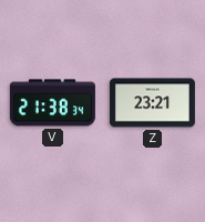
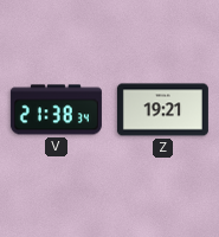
Z: 23:21 -> 19:21 (162, 110)
